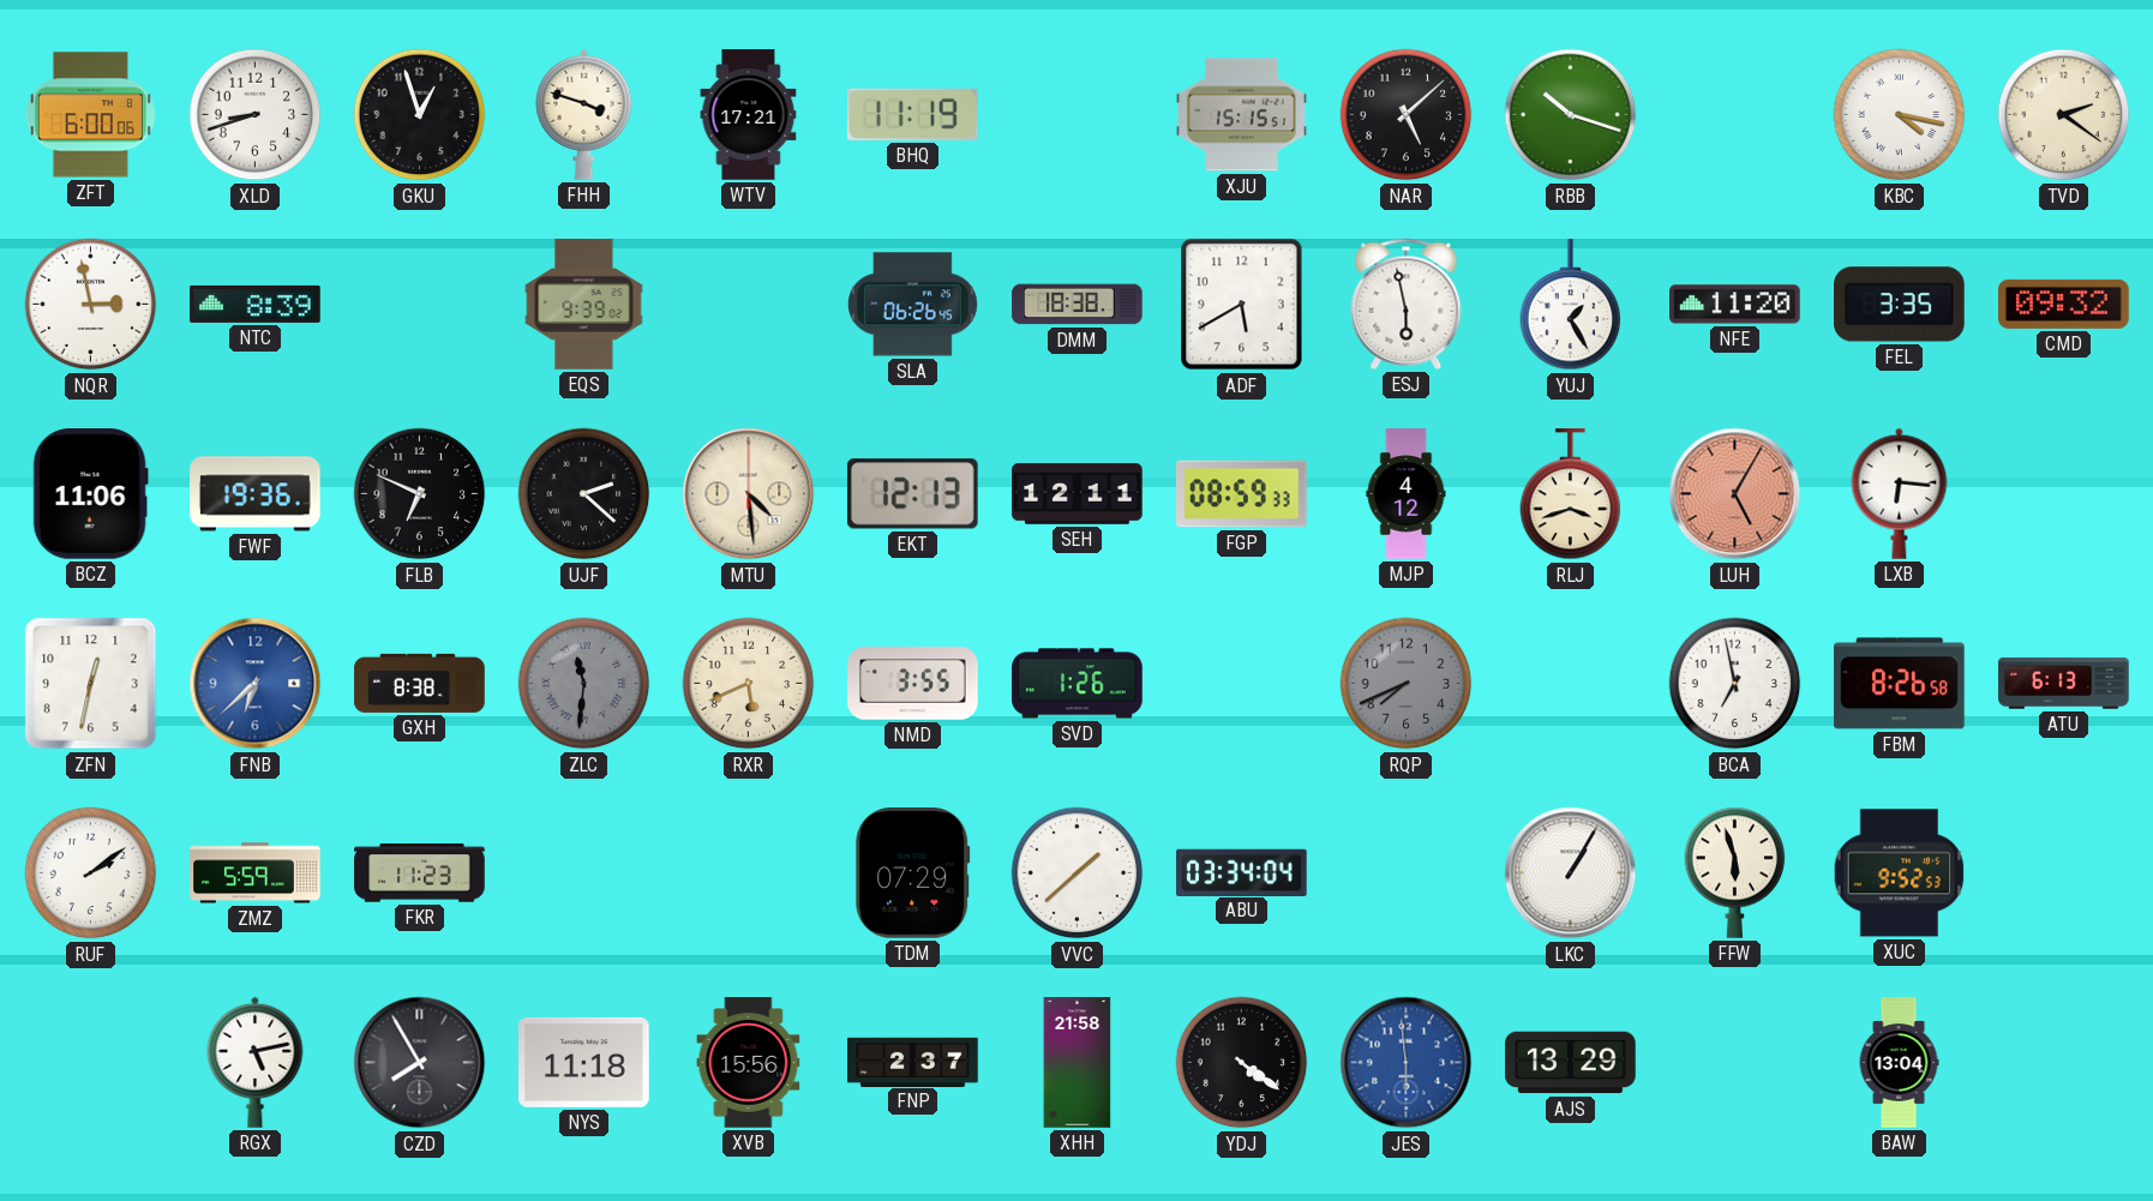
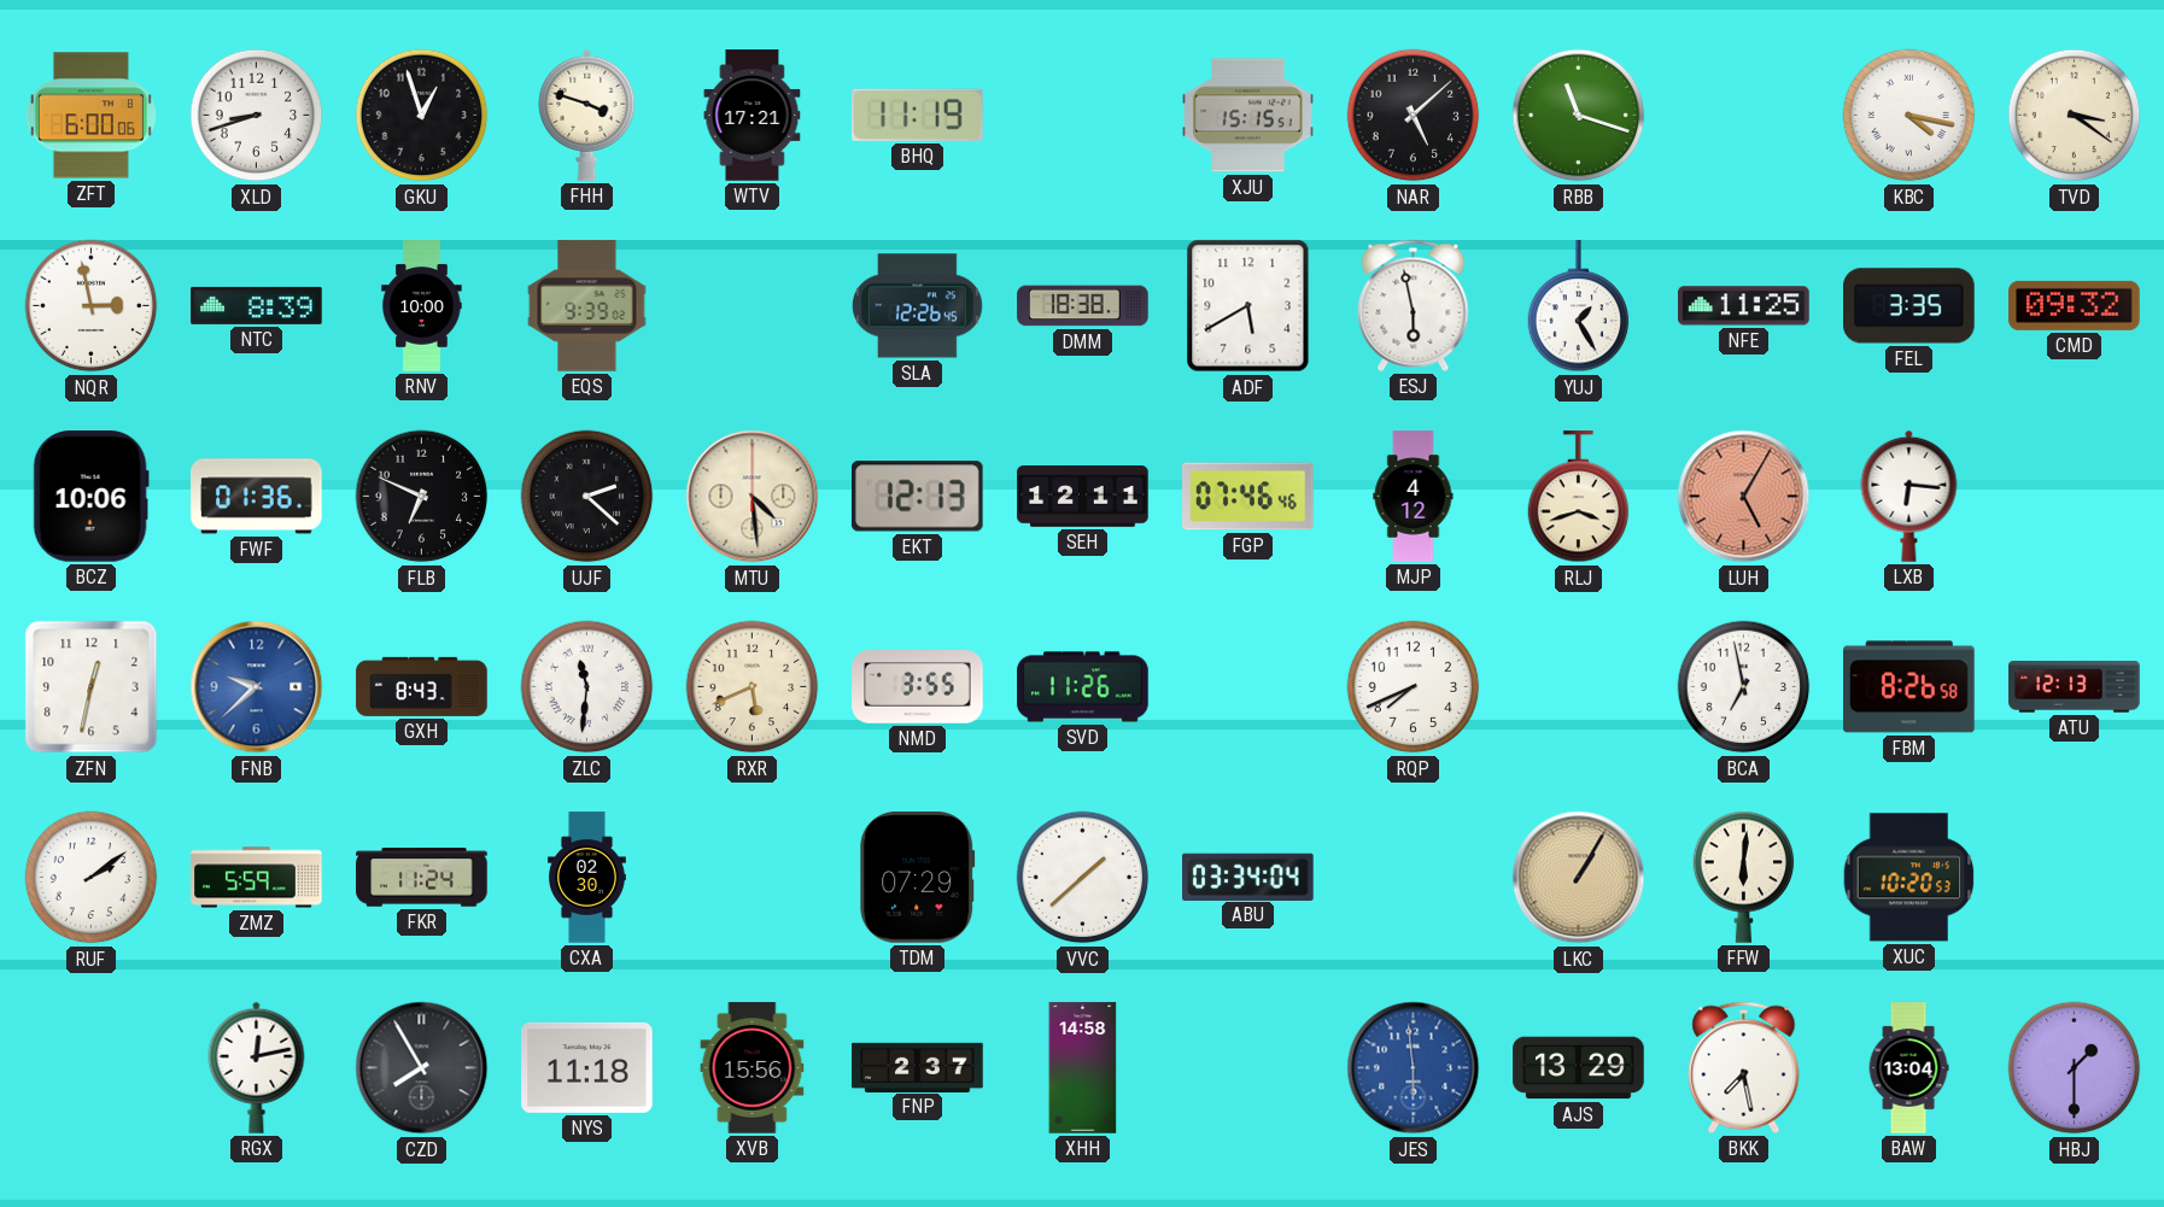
RBB: 10:18 -> 11:18 (1579, 116)
TVD: 2:21 -> 3:21 (2075, 116)
RNV: none -> 10:00 (422, 306)
SLA: 06:26 -> 12:26 (917, 306)
NFE: 11:20 -> 11:25 (1744, 306)
BCZ: 11:06 -> 10:06 (90, 497)
FWF: 19:36 -> 01:36 (257, 497)
FGP: 08:59 -> 07:46 (1248, 497)
FNB: 6:38 -> 9:38 (257, 687)
GXH: 8:38 -> 8:43 (422, 686)
ZLC dial: grey -> white (587, 687)
SVD: 1:26 -> 11:26 (1083, 687)
RQP dial: grey -> white (1414, 687)
ATU: 6:13 -> 12:13 (2075, 687)
FKR: 11:23 -> 11:24 (422, 878)
CXA: none -> 02:30 (587, 878)
LKC dial: white -> champagne (1579, 878)
FFW: 5:57 -> 6:01 (1744, 877)
XUC: 9:52 -> 10:20 (1909, 878)
RGX: 5:13 -> 12:13 (257, 1067)
XHH: 21:58 -> 14:58 (1083, 1068)
YDJ: 4:21 -> none (1242, 1063)
BKK: none -> 7:28 (1744, 1067)
HBJ: none -> 1:30 (2075, 1068)
